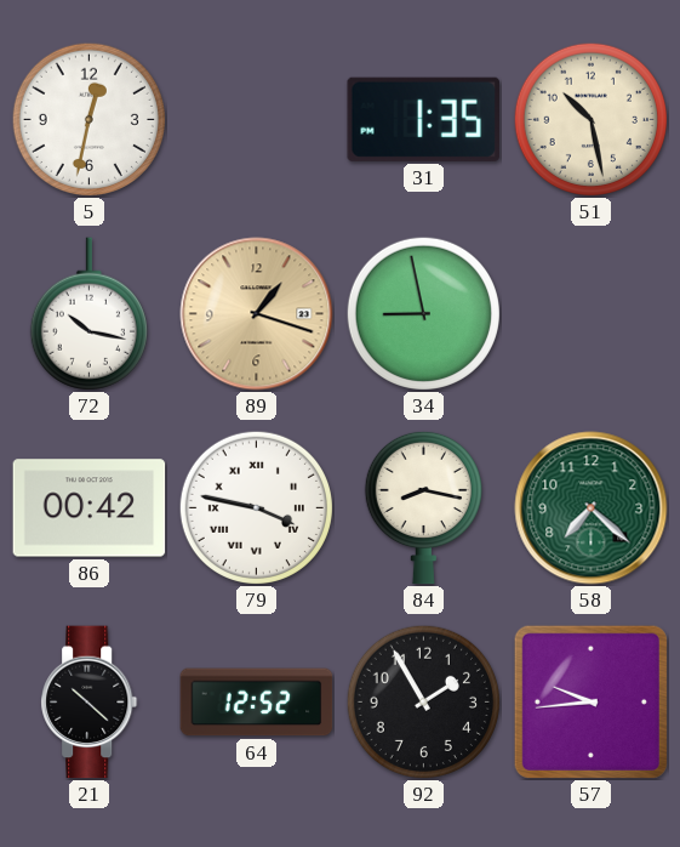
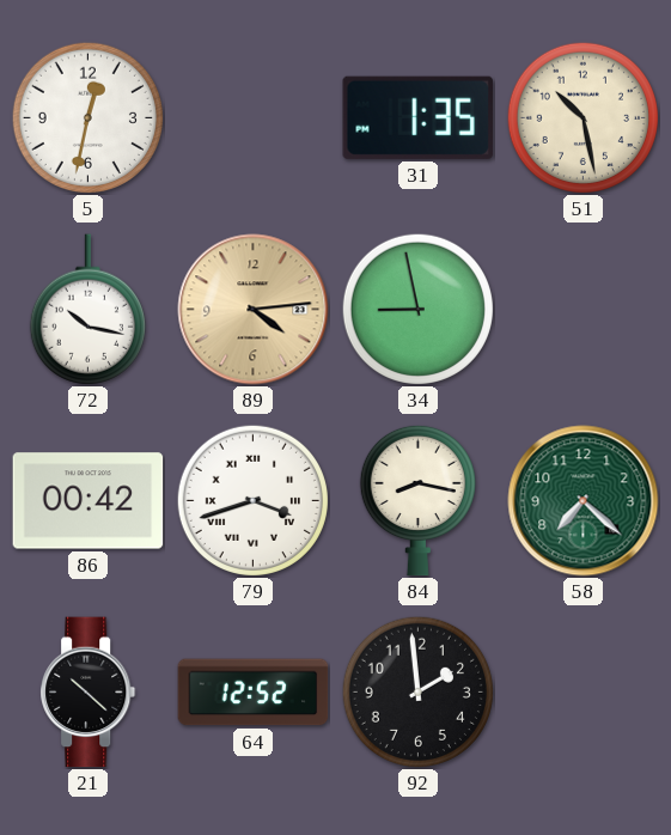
89: 1:18 -> 4:14 (254, 310)
79: 3:47 -> 3:42 (252, 500)
92: 1:55 -> 1:59 (417, 691)
57: 9:44 -> none (590, 701)
